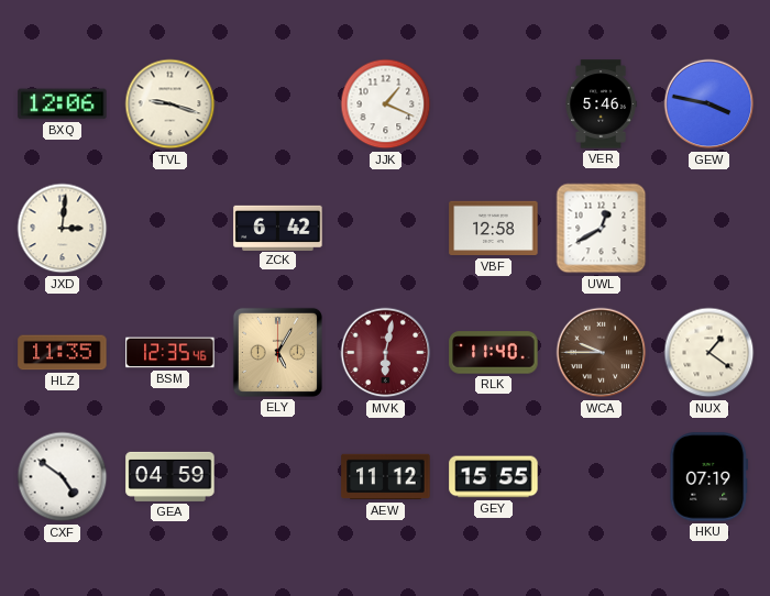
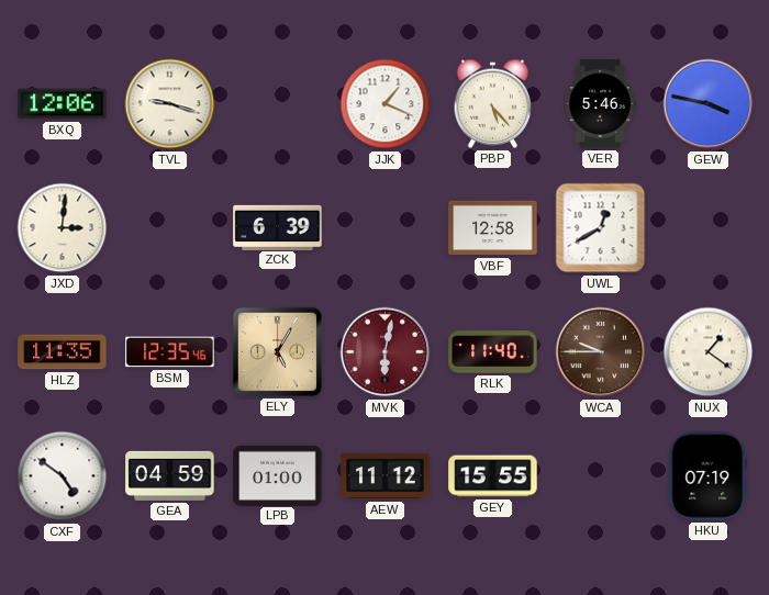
PBP: none -> 5:23 (493, 103)
ZCK: 6:42 -> 6:39 (278, 227)
LPB: none -> 01:00 (278, 475)
